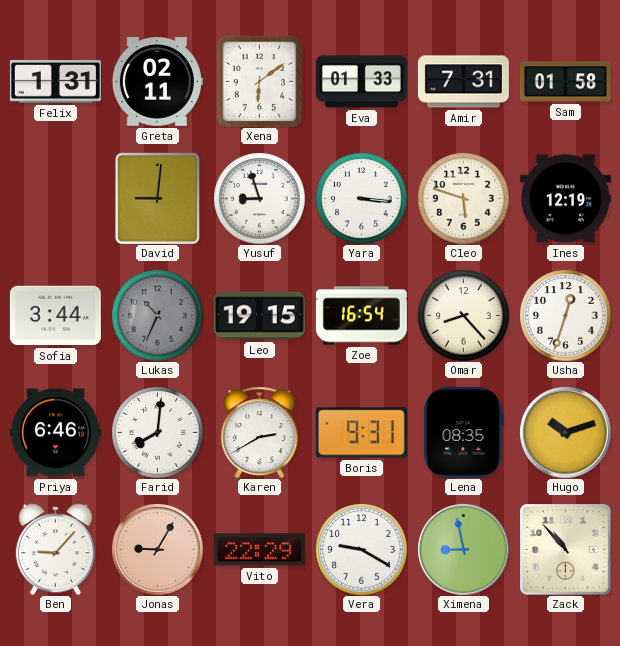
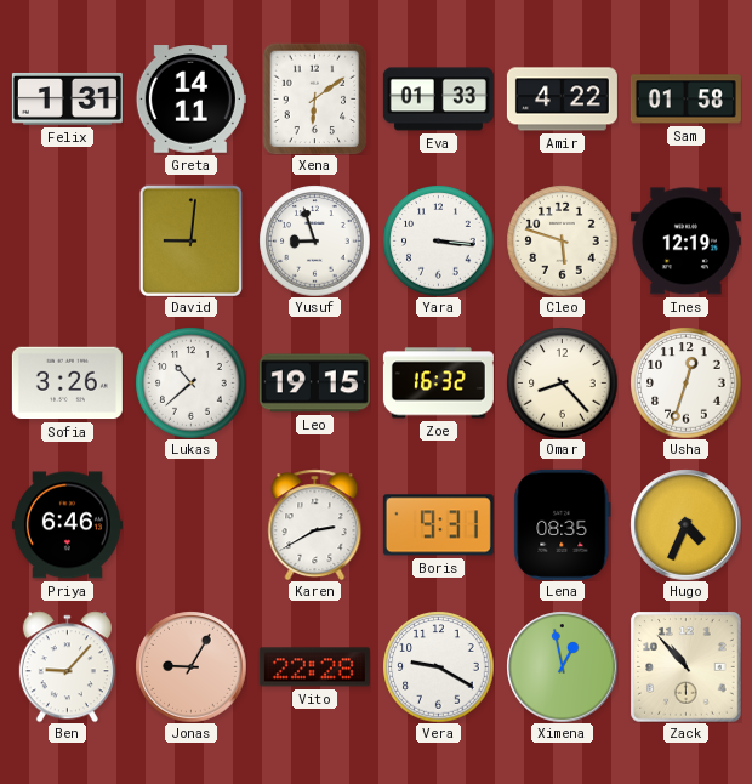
Greta: 02:11 -> 14:11 (190, 100)
Amir: 7:31 -> 4:22 (562, 100)
Sofia: 3:44 -> 3:26 (67, 384)
Lukas: 10:34 -> 10:38 (190, 382)
Lukas dial: grey -> white (190, 382)
Zoe: 16:54 -> 16:32 (438, 384)
Farid: 8:01 -> none (157, 432)
Hugo: 10:12 -> 4:34 (685, 524)
Vito: 22:29 -> 22:28 (314, 667)
Ximena: 8:58 -> 12:58 (562, 666)
